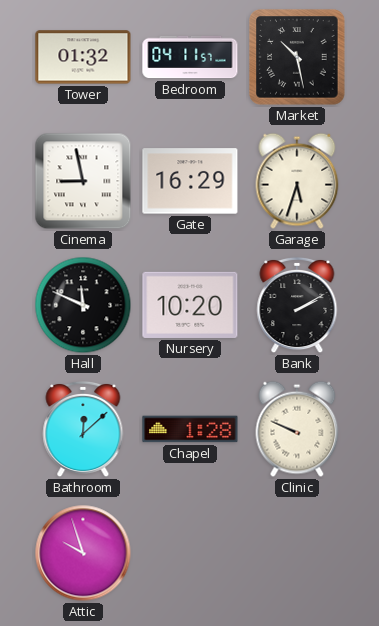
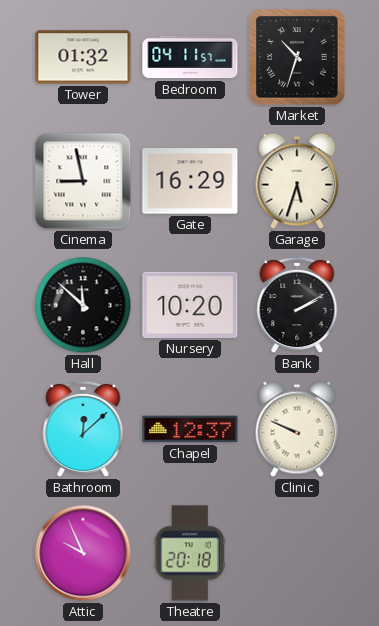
Market: 10:28 -> 10:33 (297, 57)
Hall: 11:49 -> 11:52 (83, 305)
Chapel: 1:28 -> 12:37 (190, 429)
Attic: 9:57 -> 9:56 (83, 553)
Theatre: none -> 20:18 (190, 553)
